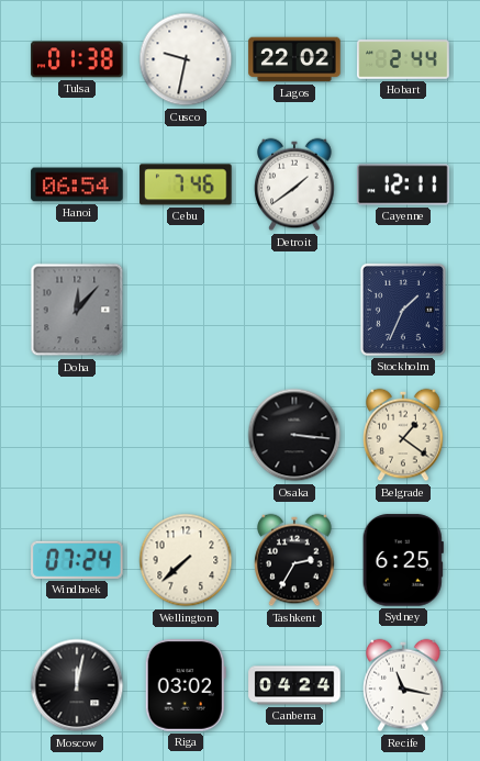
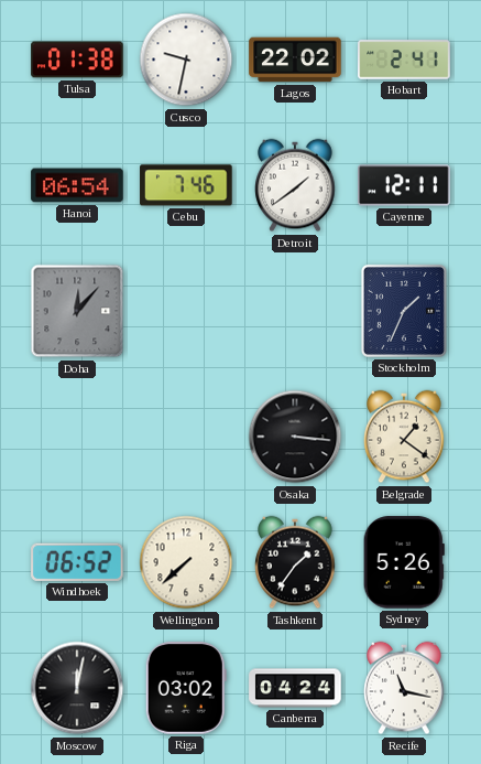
Hobart: 2:44 -> 2:41 (404, 60)
Windhoek: 07:24 -> 06:52 (77, 562)
Tashkent: 2:35 -> 1:36 (295, 562)
Sydney: 6:25 -> 5:26 (404, 562)
